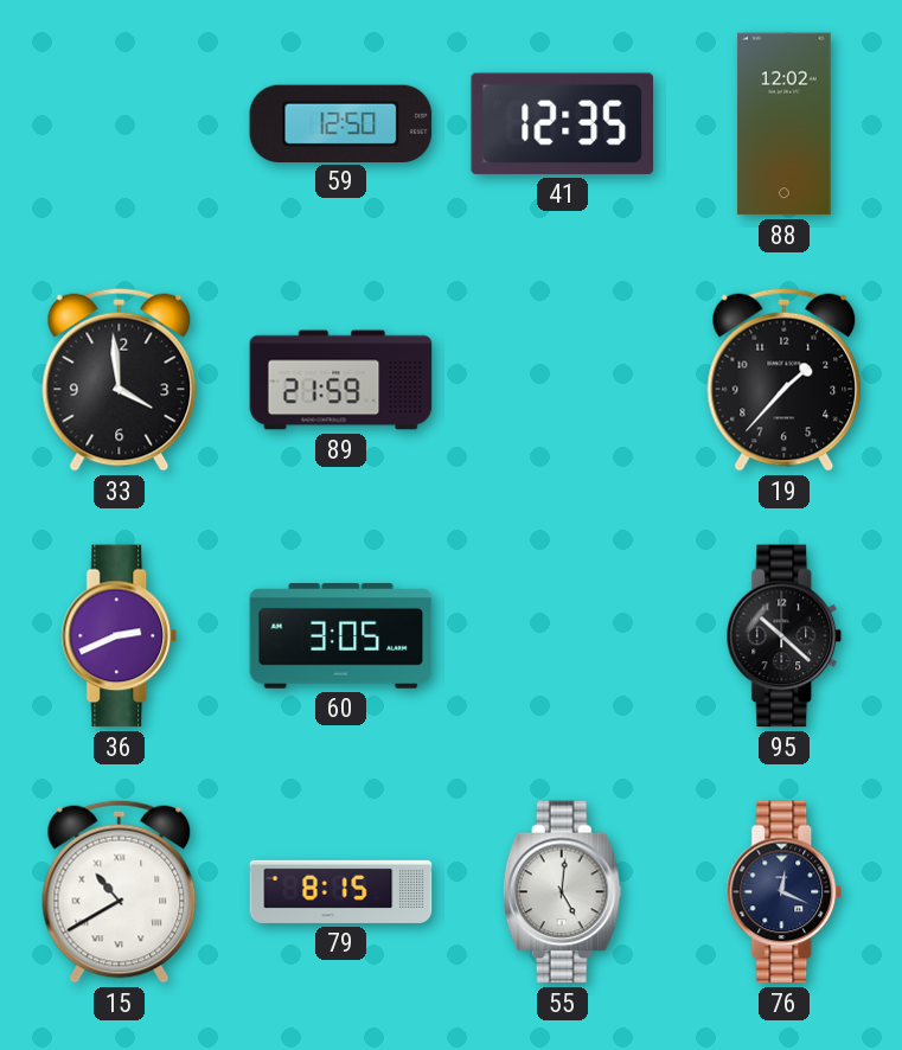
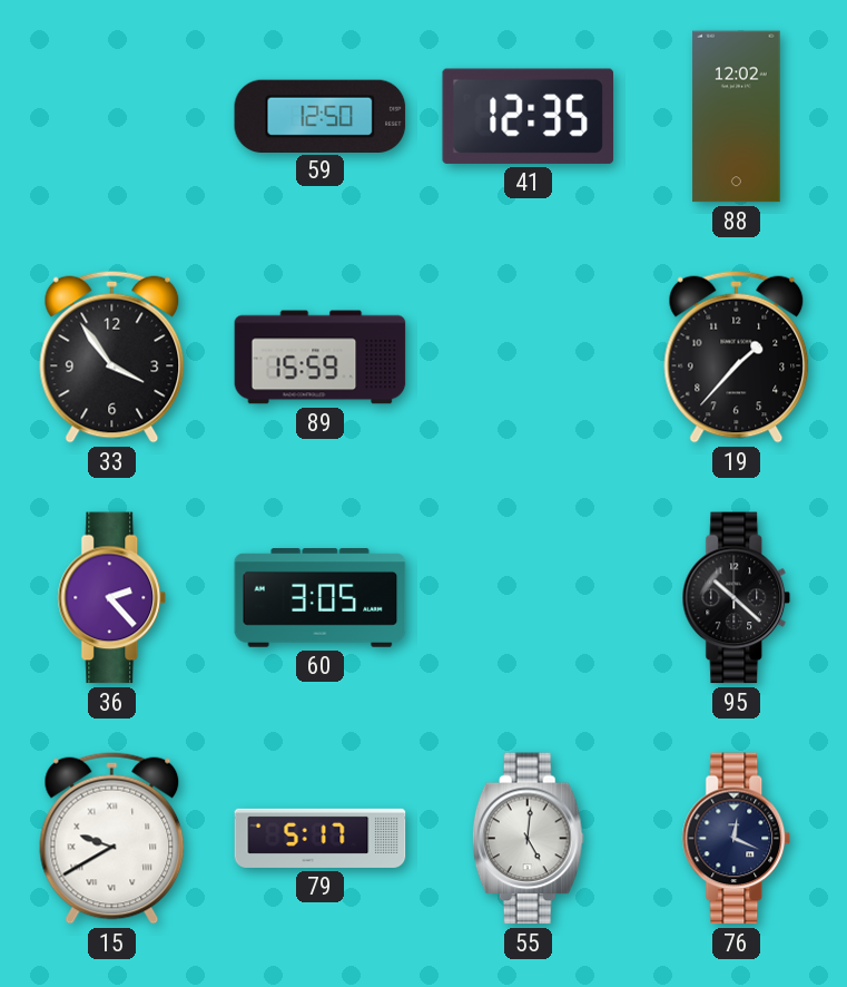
33: 3:59 -> 3:54 (112, 356)
89: 21:59 -> 15:59 (321, 358)
36: 2:41 -> 2:23 (112, 598)
15: 10:40 -> 9:40 (112, 838)
79: 8:15 -> 5:17 (321, 838)
